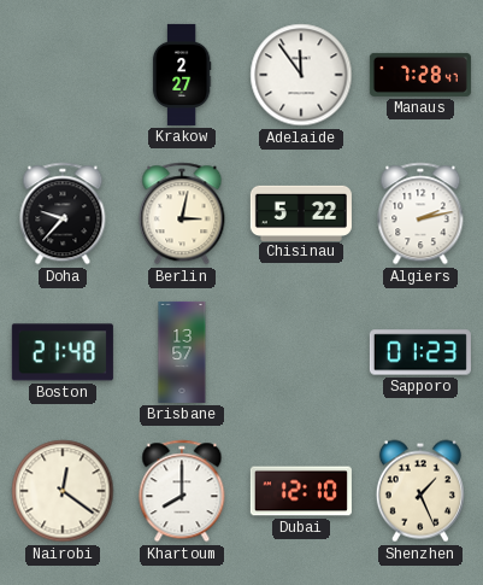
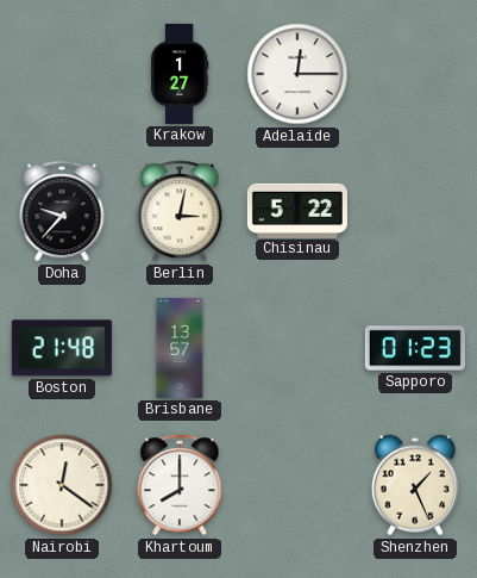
Krakow: 2:27 -> 1:27 (180, 74)
Adelaide: 11:54 -> 12:15 (297, 74)
Manaus: 7:28 -> none (420, 75)
Algiers: 2:13 -> none (420, 213)
Dubai: 12:10 -> none (301, 491)
